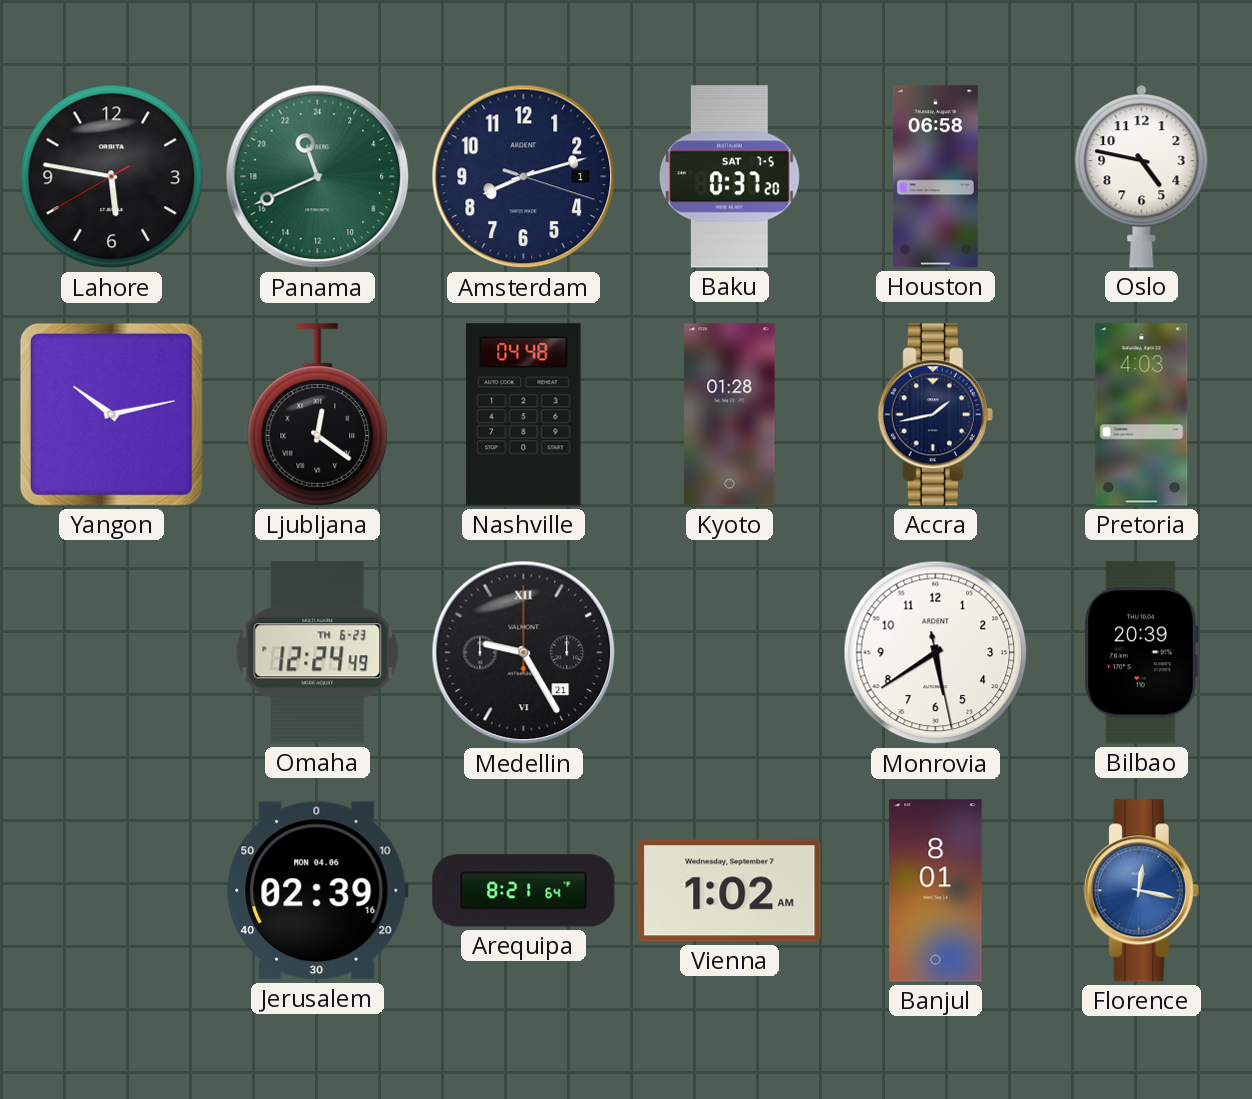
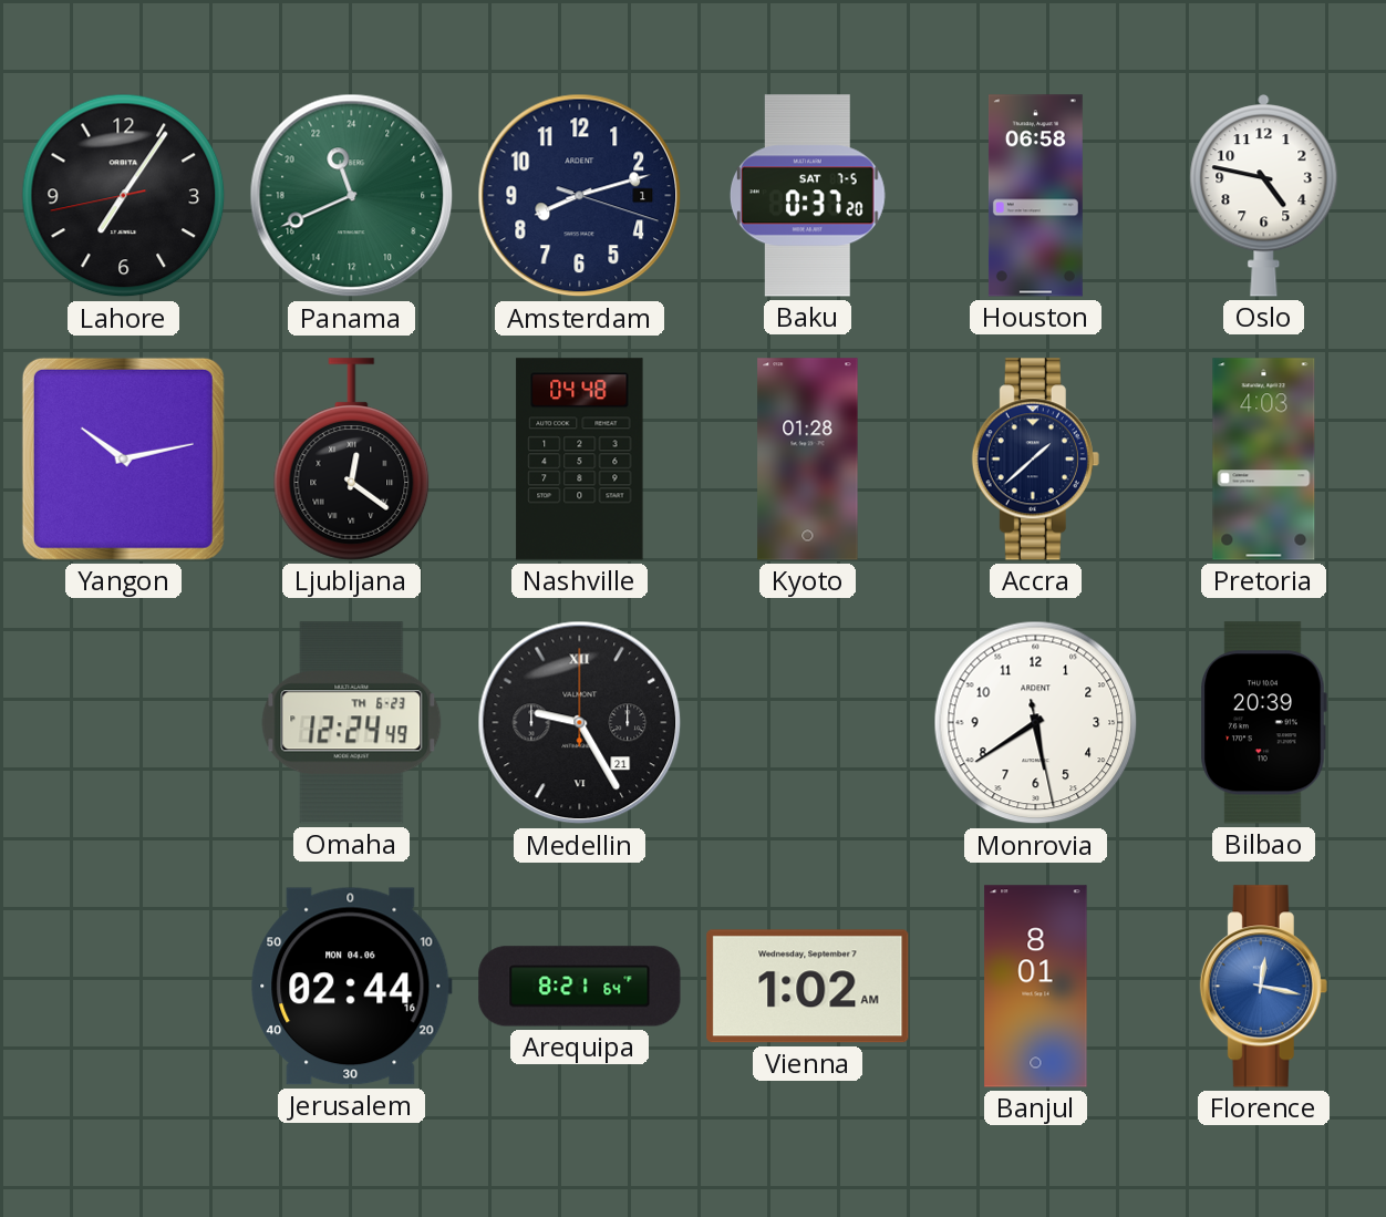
Lahore: 5:46 -> 7:05 (124, 196)
Accra: 1:43 -> 1:38 (1035, 460)
Jerusalem: 02:39 -> 02:44 (352, 987)
